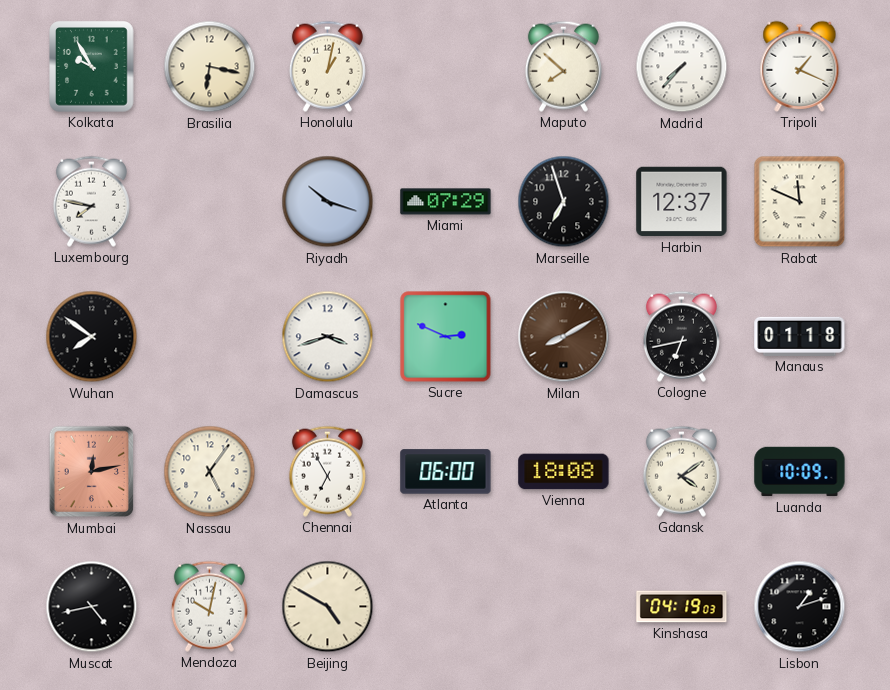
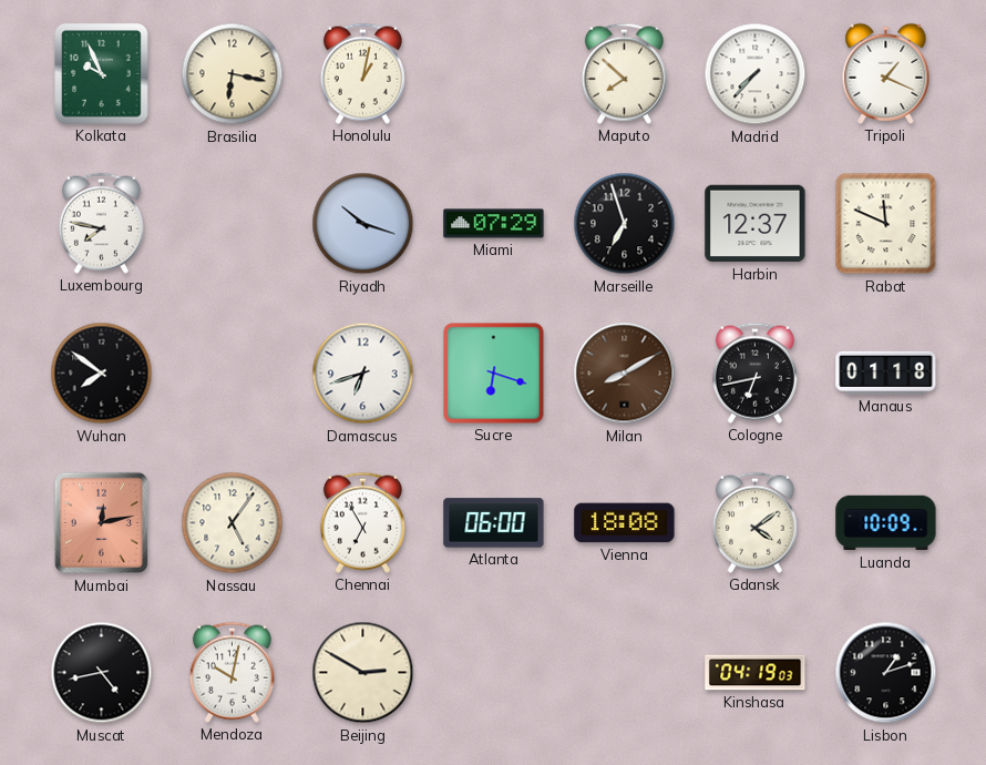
Kolkata: 9:55 -> 9:56 (102, 74)
Damascus: 3:42 -> 6:42 (363, 374)
Sucre: 2:49 -> 6:18 (494, 374)
Beijing: 4:50 -> 2:50 (363, 673)
